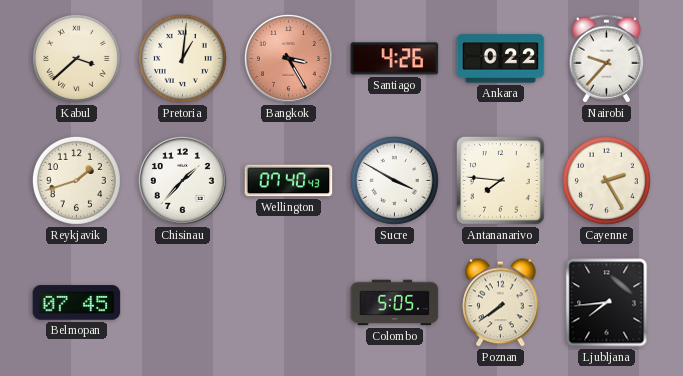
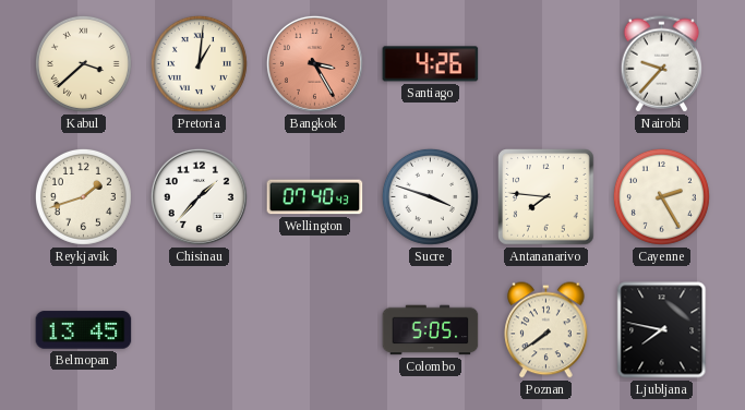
Ankara: 0:22 -> none (501, 59)
Sucre: 3:50 -> 3:48 (430, 196)
Belmopan: 07:45 -> 13:45 (84, 330)
Ljubljana: 7:44 -> 7:47 (662, 330)
